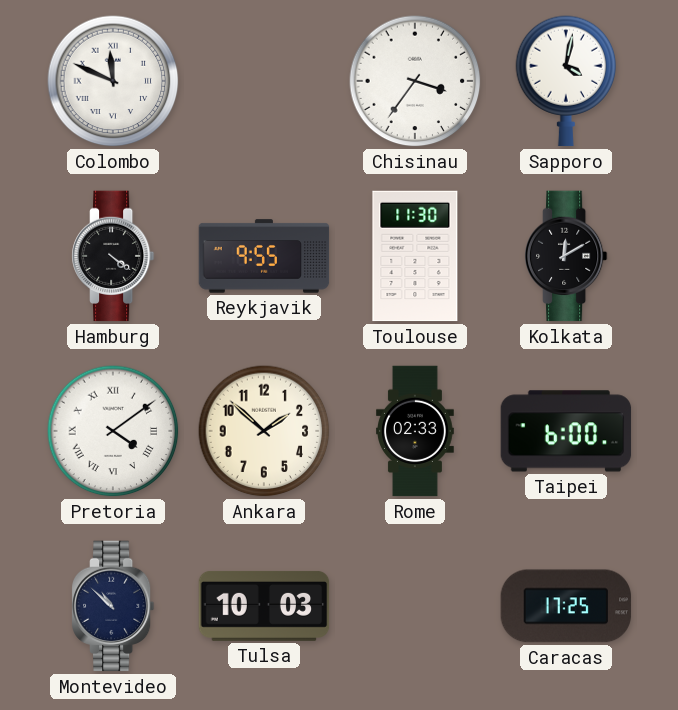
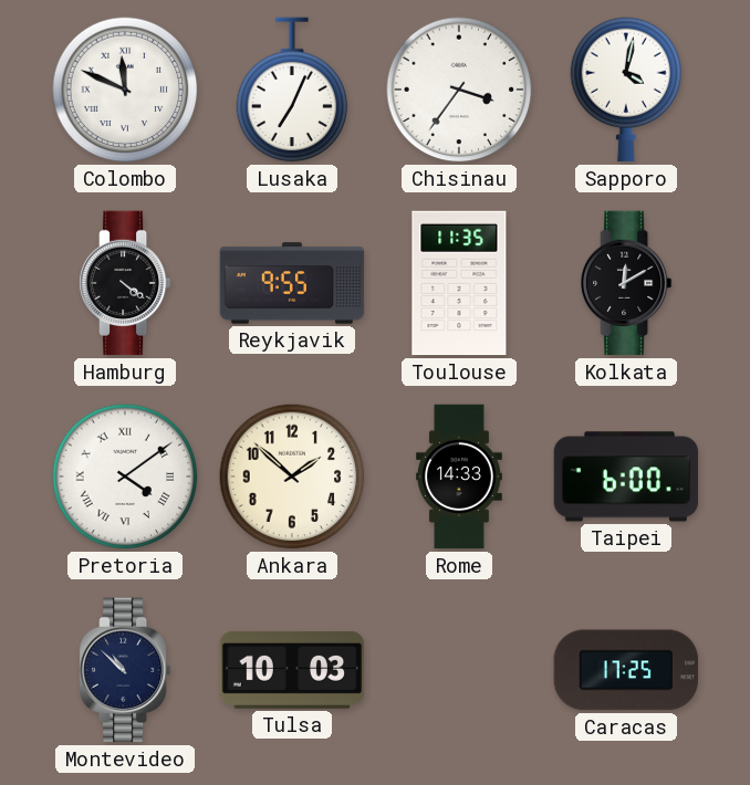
Lusaka: none -> 7:04 (292, 90)
Toulouse: 11:30 -> 11:35 (459, 283)
Rome: 02:33 -> 14:33 (460, 477)
